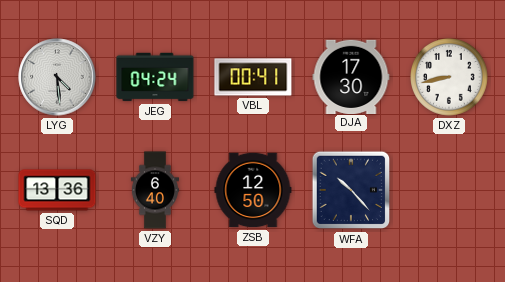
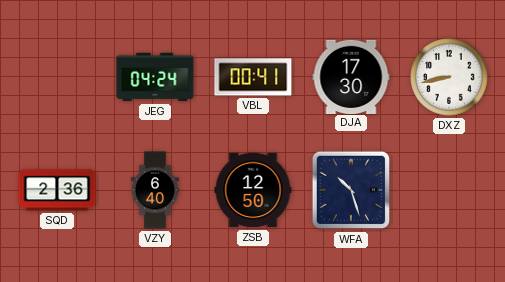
LYG: 4:29 -> none (57, 77)
SQD: 13:36 -> 2:36 (57, 190)
WFA: 10:23 -> 10:27 (351, 190)
